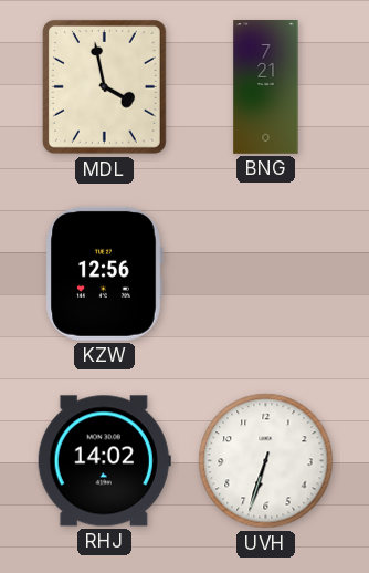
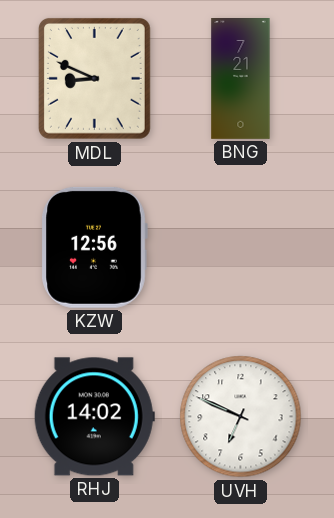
MDL: 3:58 -> 8:49 (94, 78)
UVH: 6:33 -> 6:49 (241, 417)
